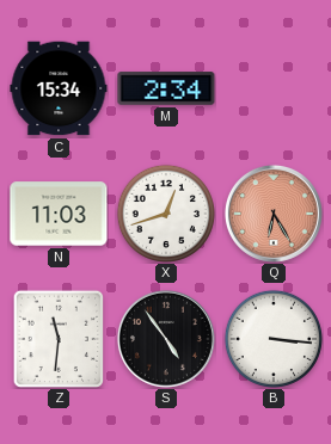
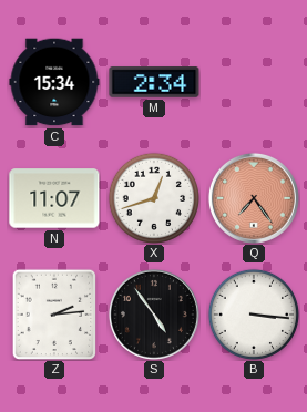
N: 11:03 -> 11:07 (54, 198)
Q: 6:25 -> 7:24 (254, 198)
Z: 11:31 -> 2:14 (53, 315)
